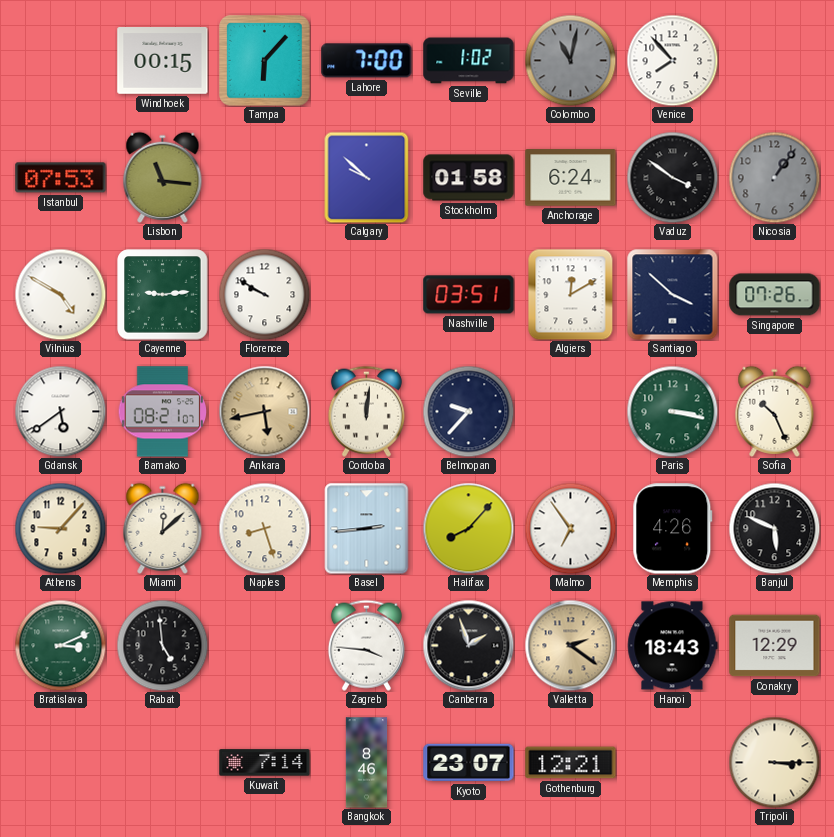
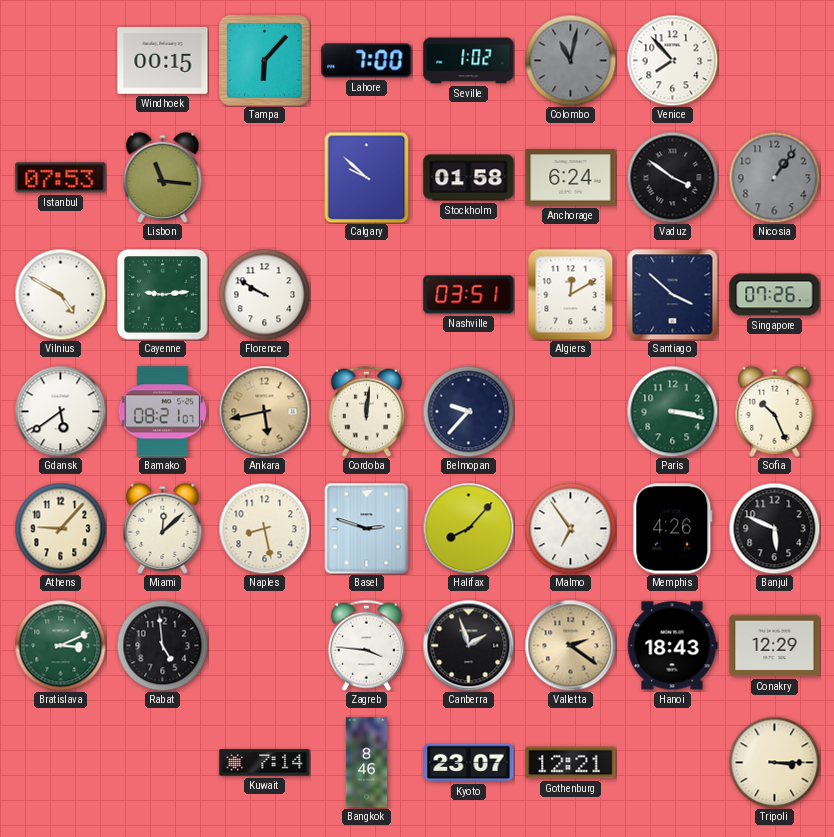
Naples: 8:27 -> 8:28 (264, 528)
Basel: 2:44 -> 2:48 (367, 529)
